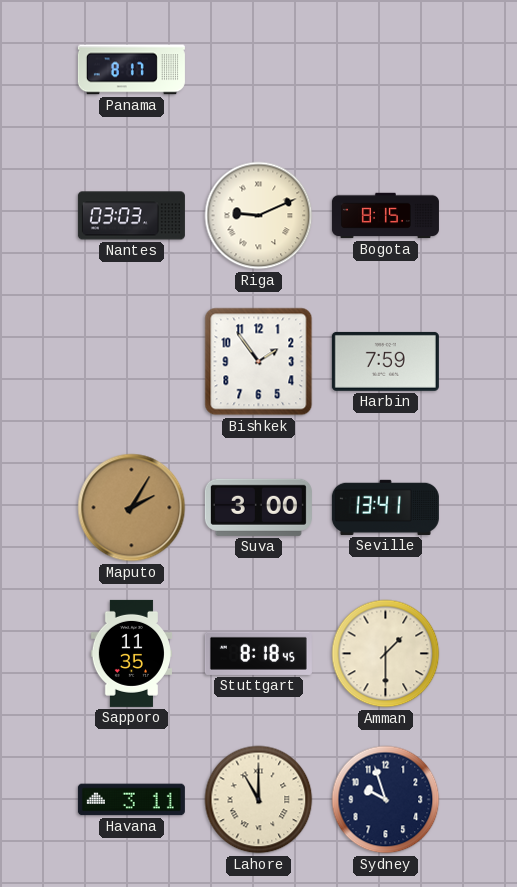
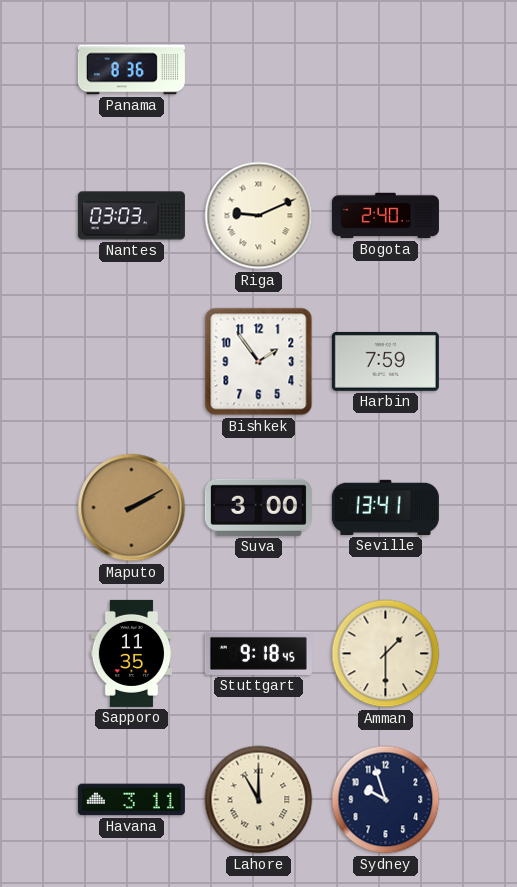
Panama: 8:17 -> 8:36 (131, 70)
Bogota: 8:15 -> 2:40 (385, 216)
Maputo: 2:05 -> 2:10 (132, 508)
Stuttgart: 8:18 -> 9:18 (258, 653)
